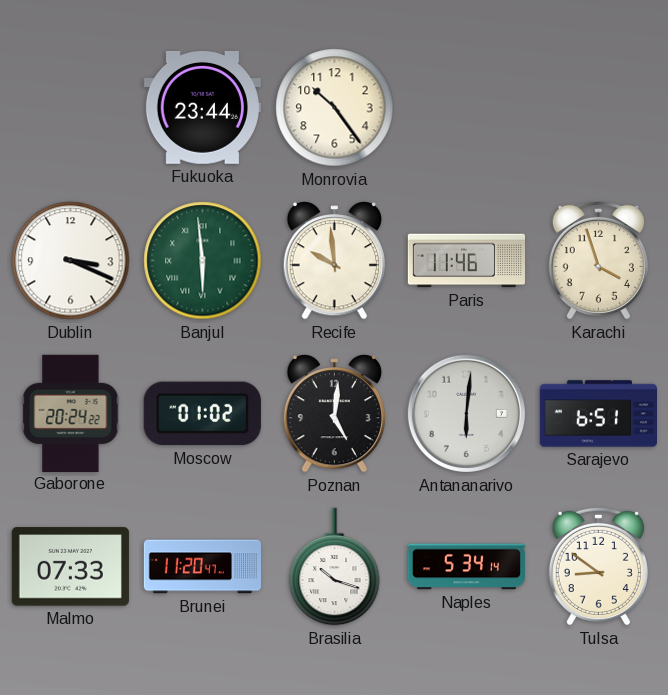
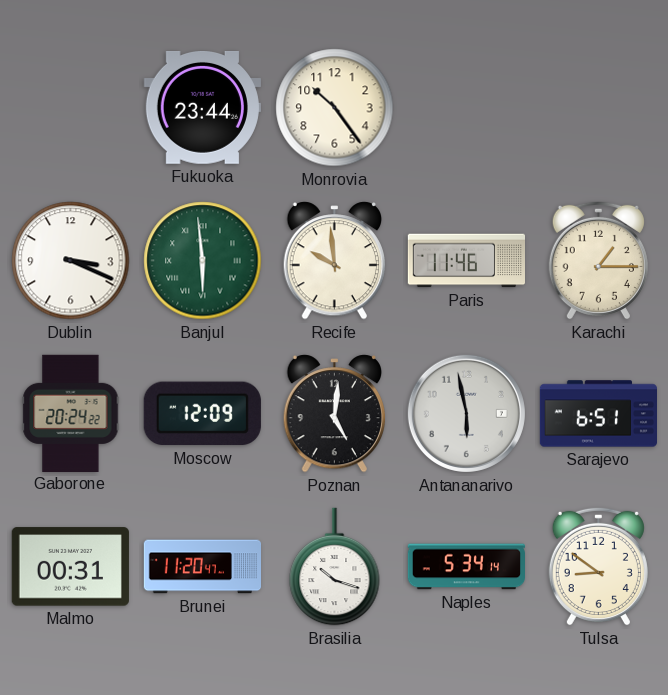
Karachi: 3:57 -> 1:15 (598, 260)
Moscow: 01:02 -> 12:09 (202, 414)
Antananarivo: 6:01 -> 5:58 (466, 413)
Malmo: 07:33 -> 00:31 (70, 567)
